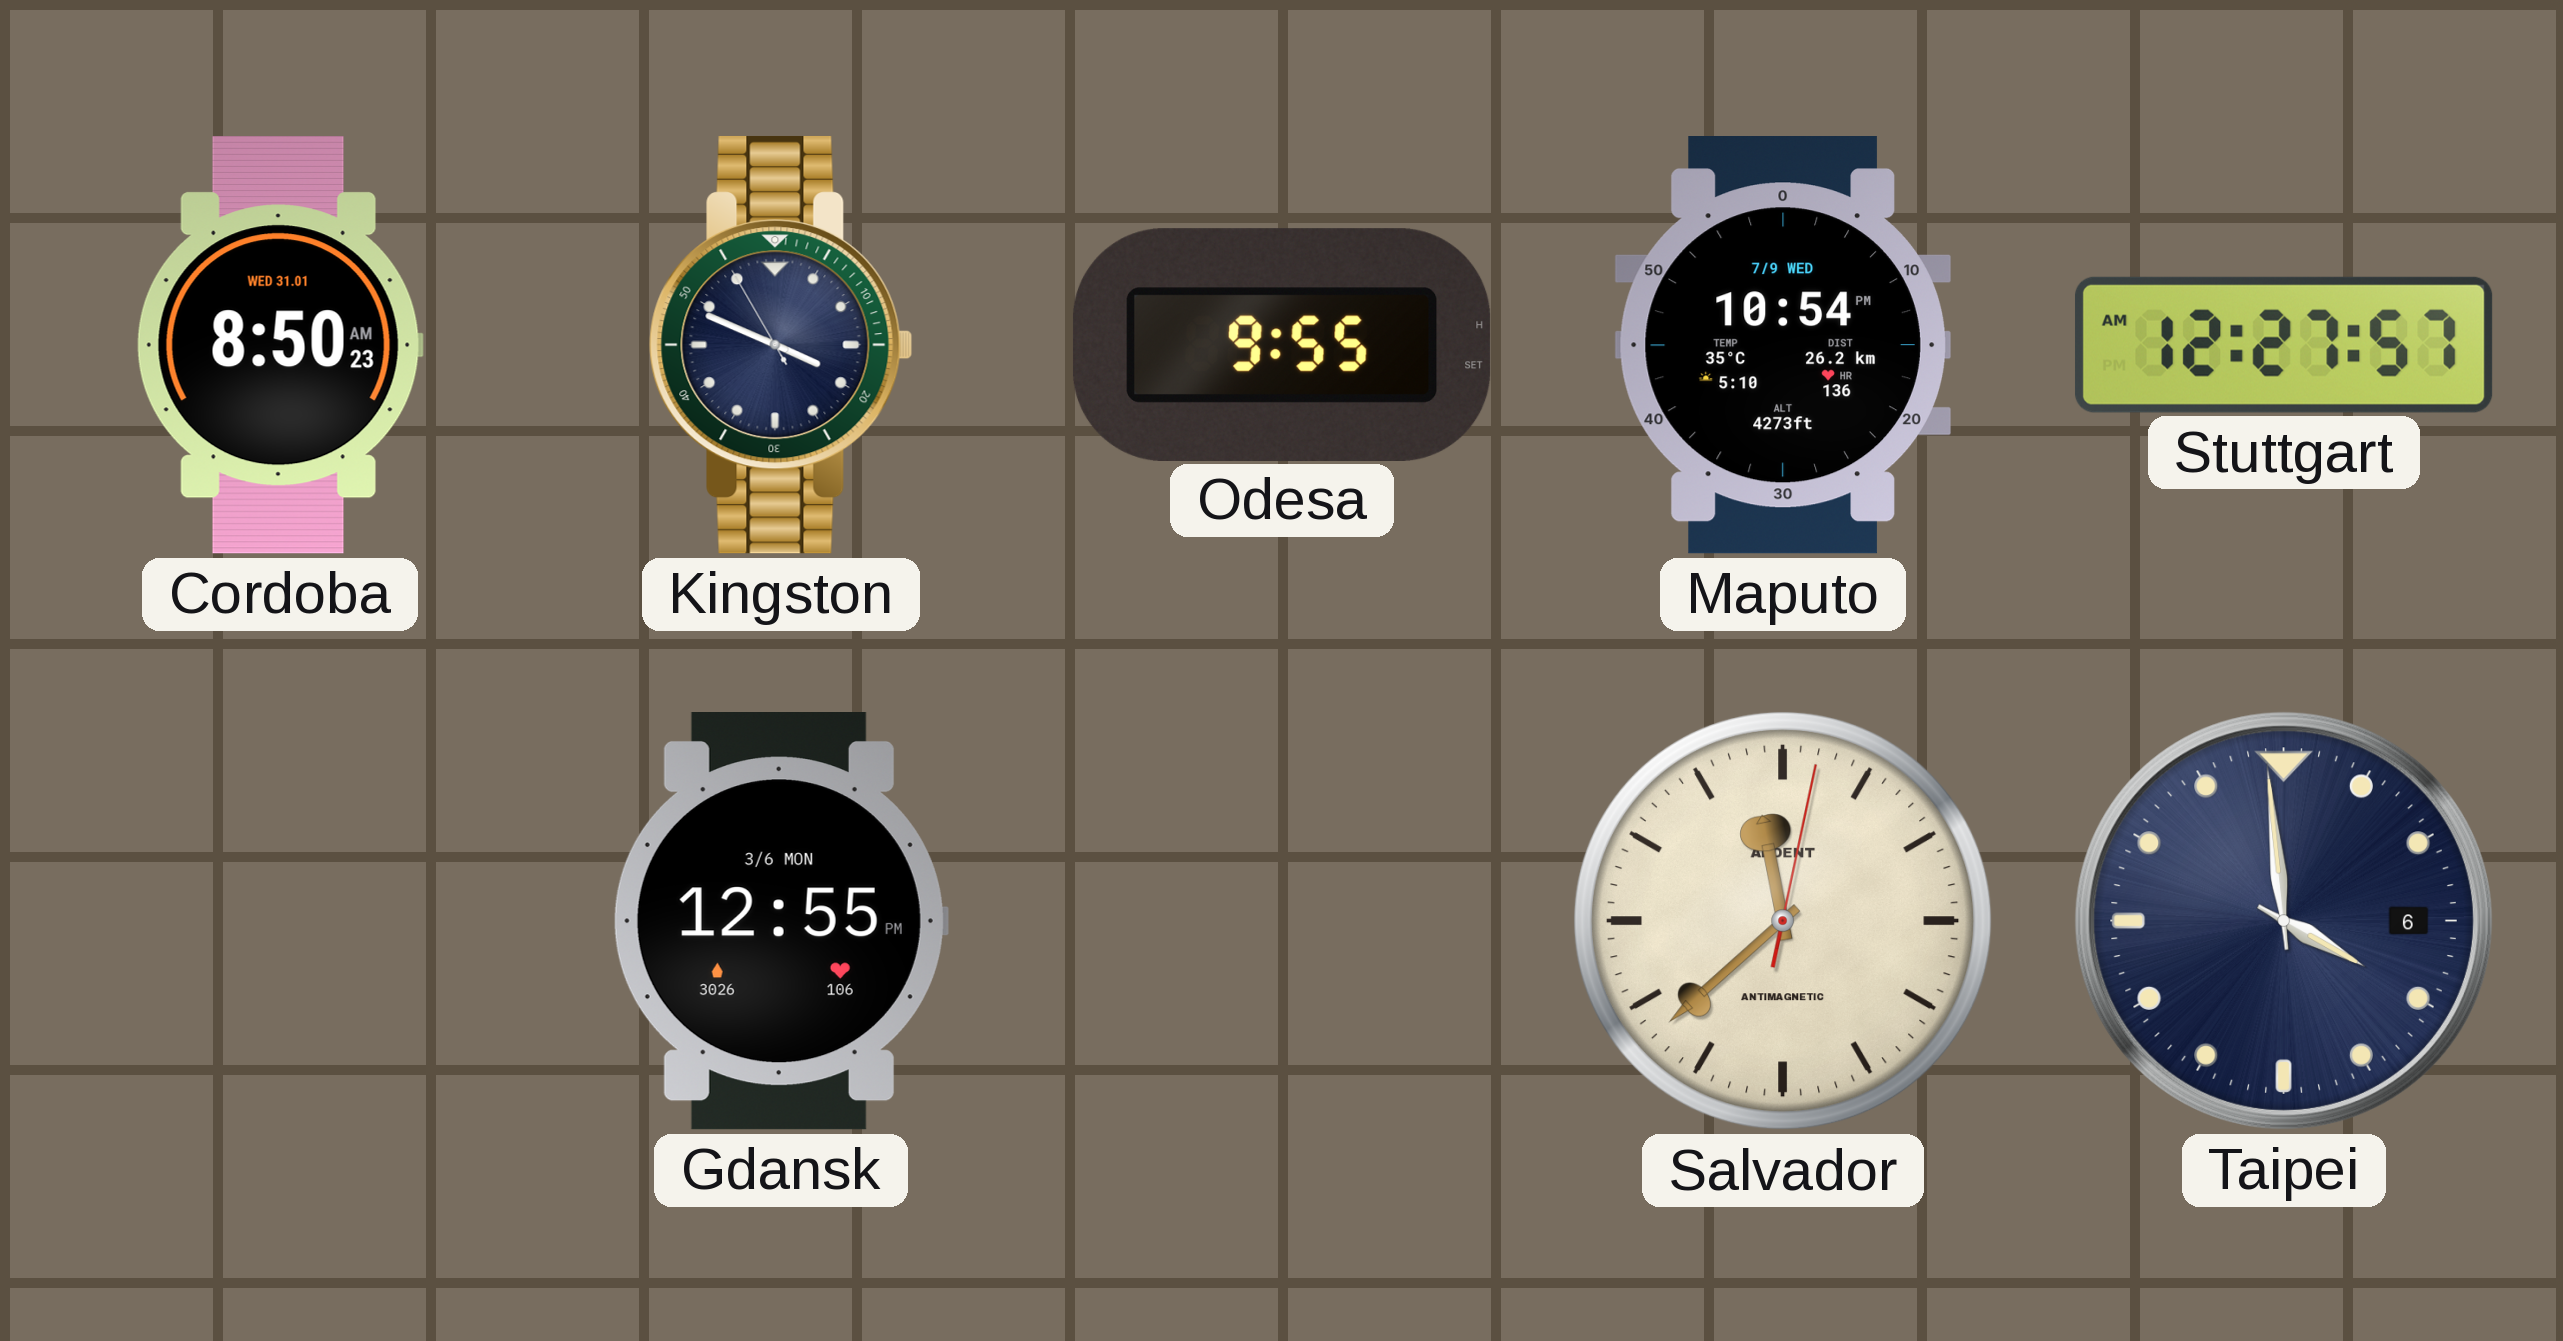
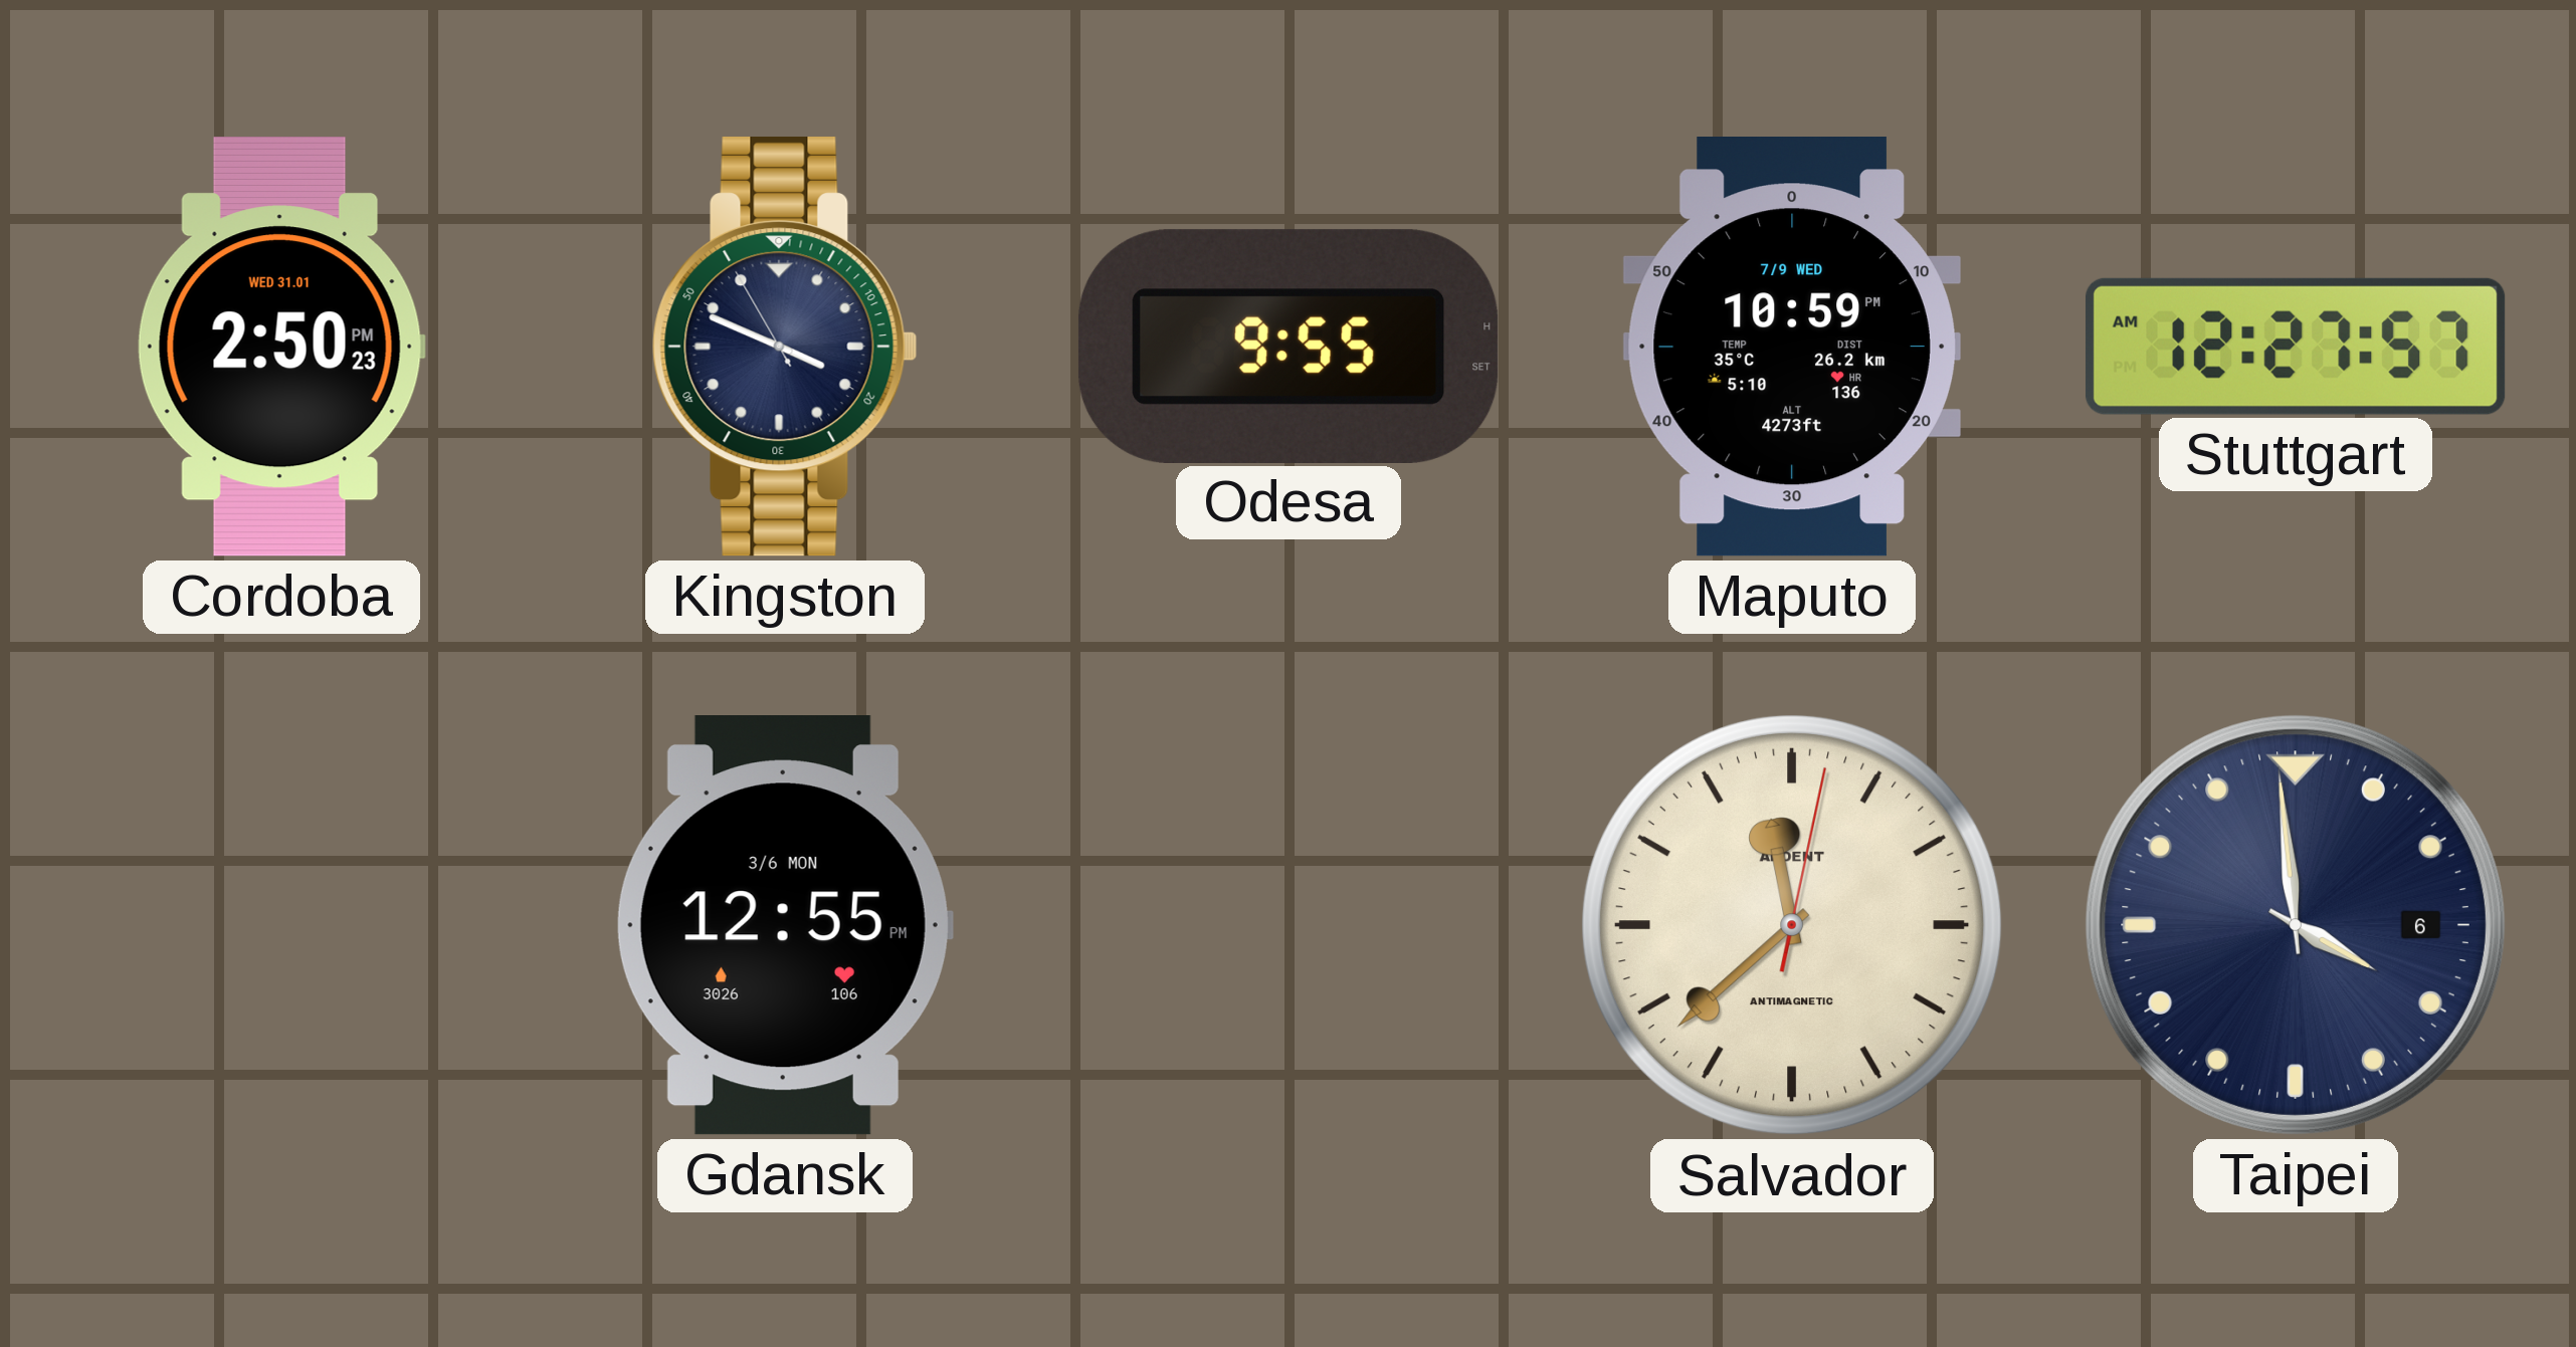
Cordoba: 8:50 -> 2:50 (281, 347)
Maputo: 10:54 -> 10:59 (1792, 348)
